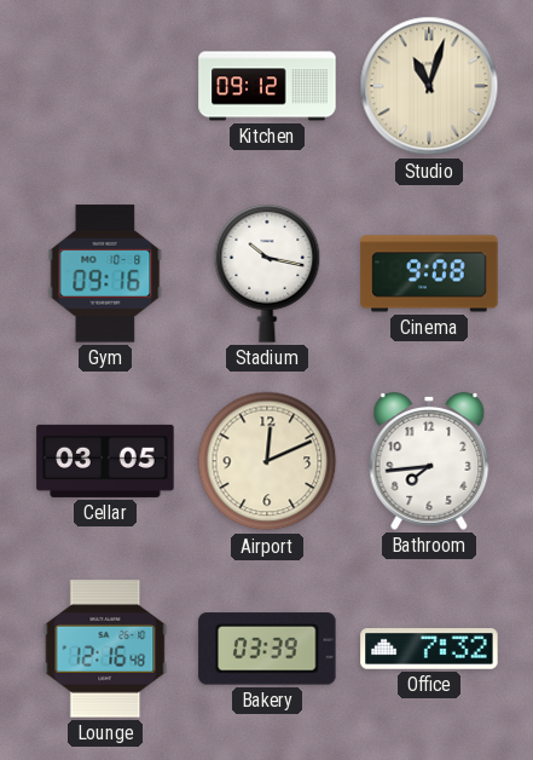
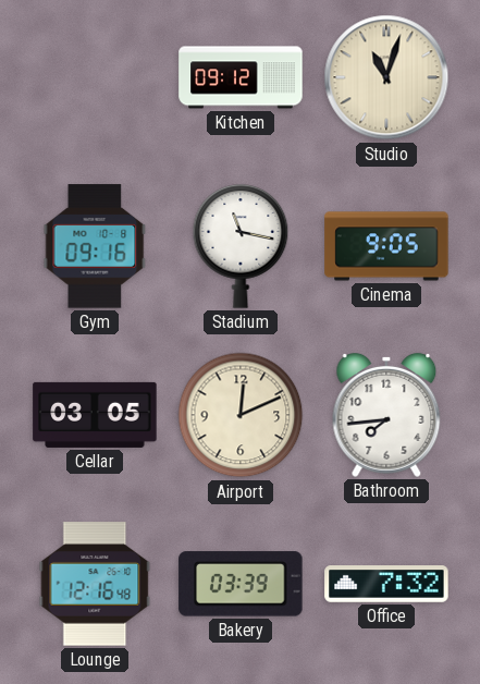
Stadium: 10:17 -> 11:17 (241, 246)
Cinema: 9:08 -> 9:05 (386, 246)
